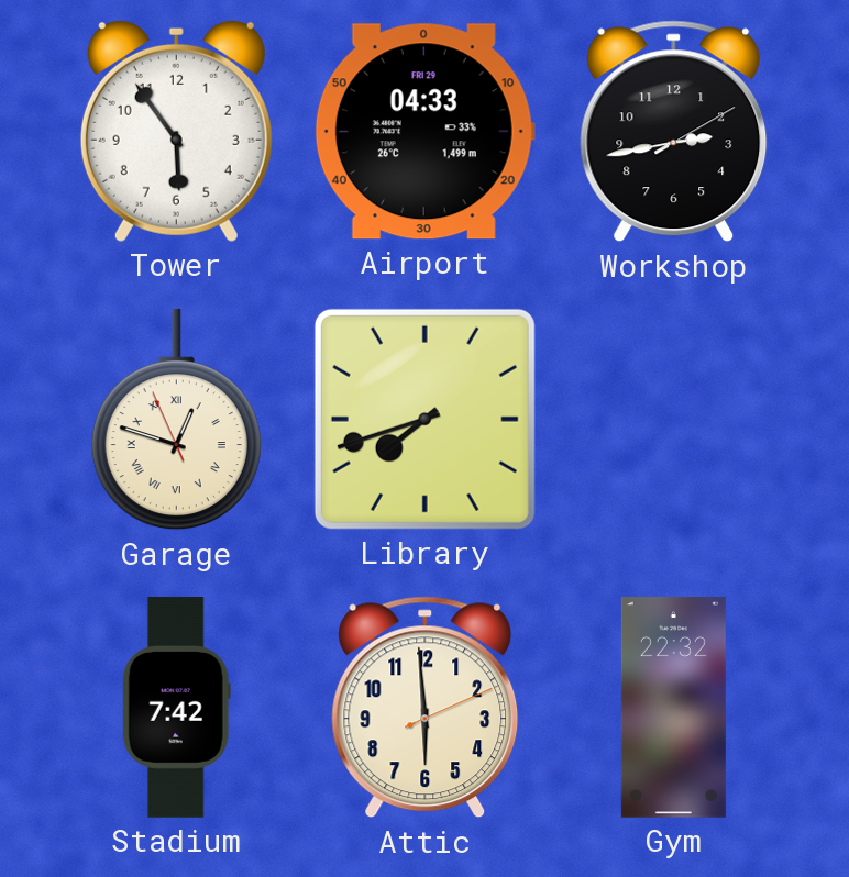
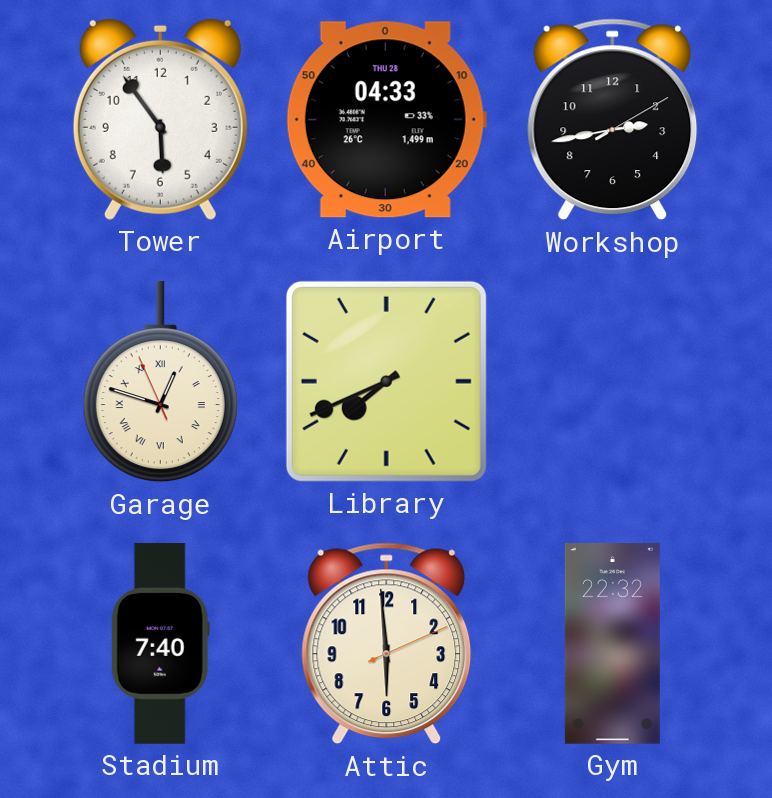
Airport date: FRI 29 -> THU 28 (386, 120)
Library: 7:42 -> 7:41 (386, 381)
Stadium: 7:42 -> 7:40 (160, 644)
